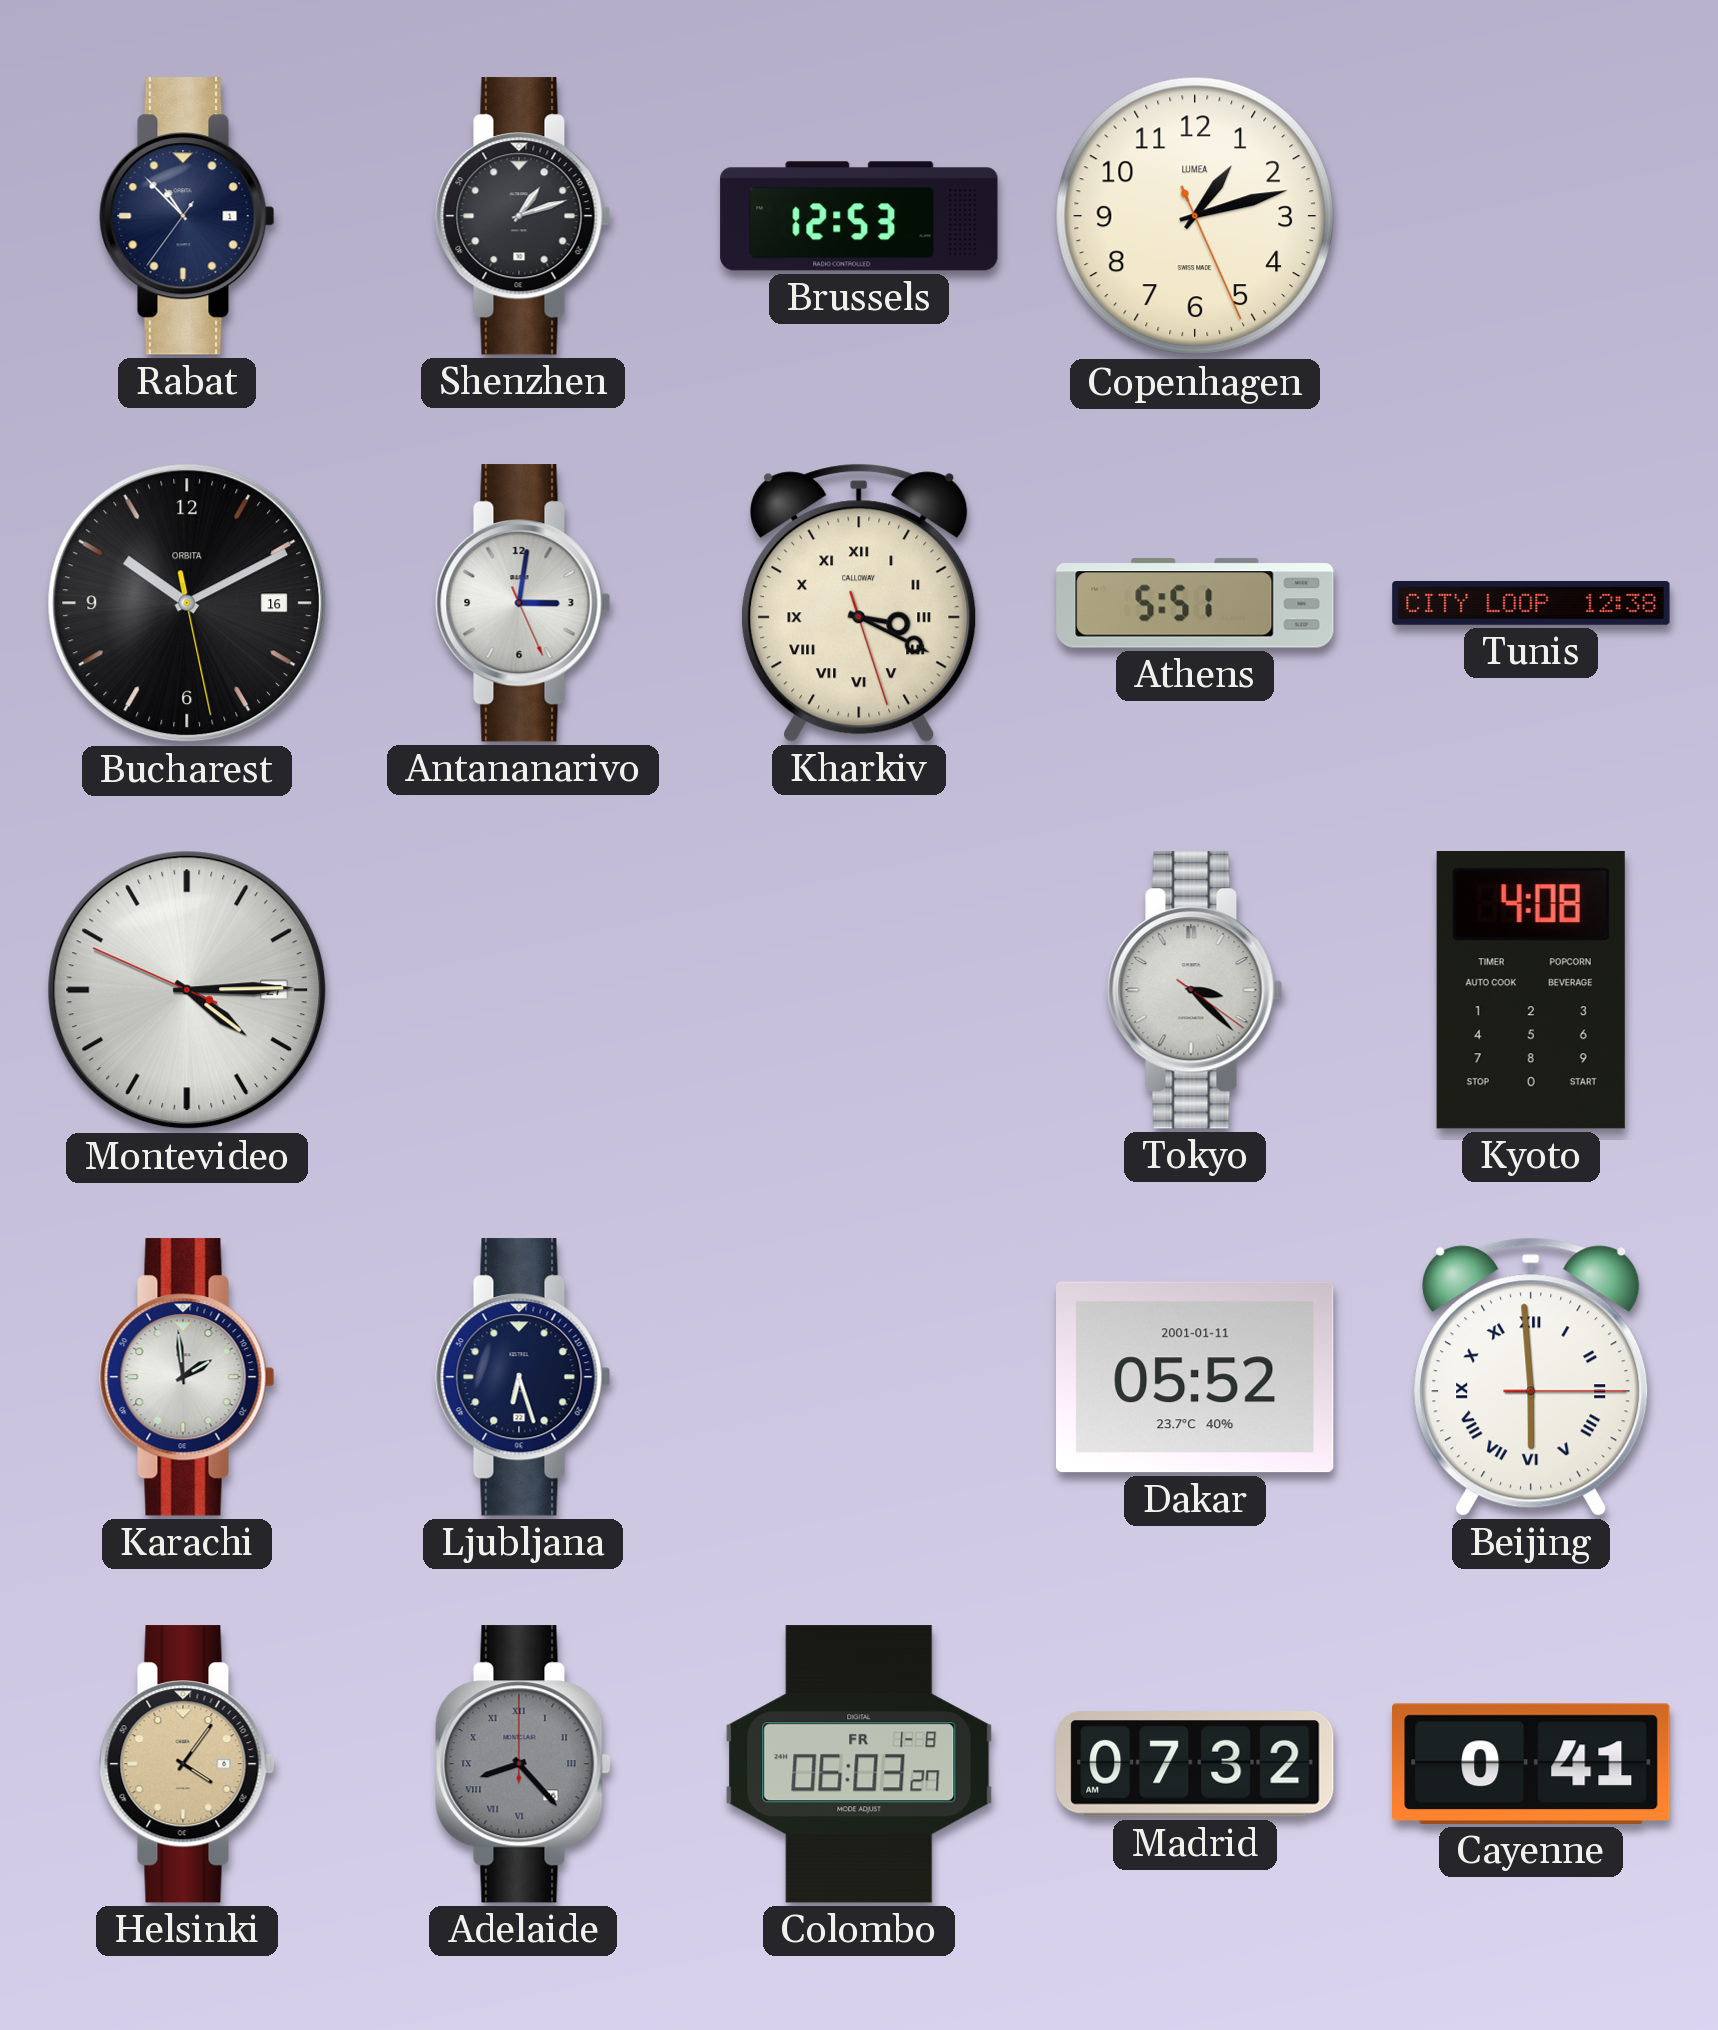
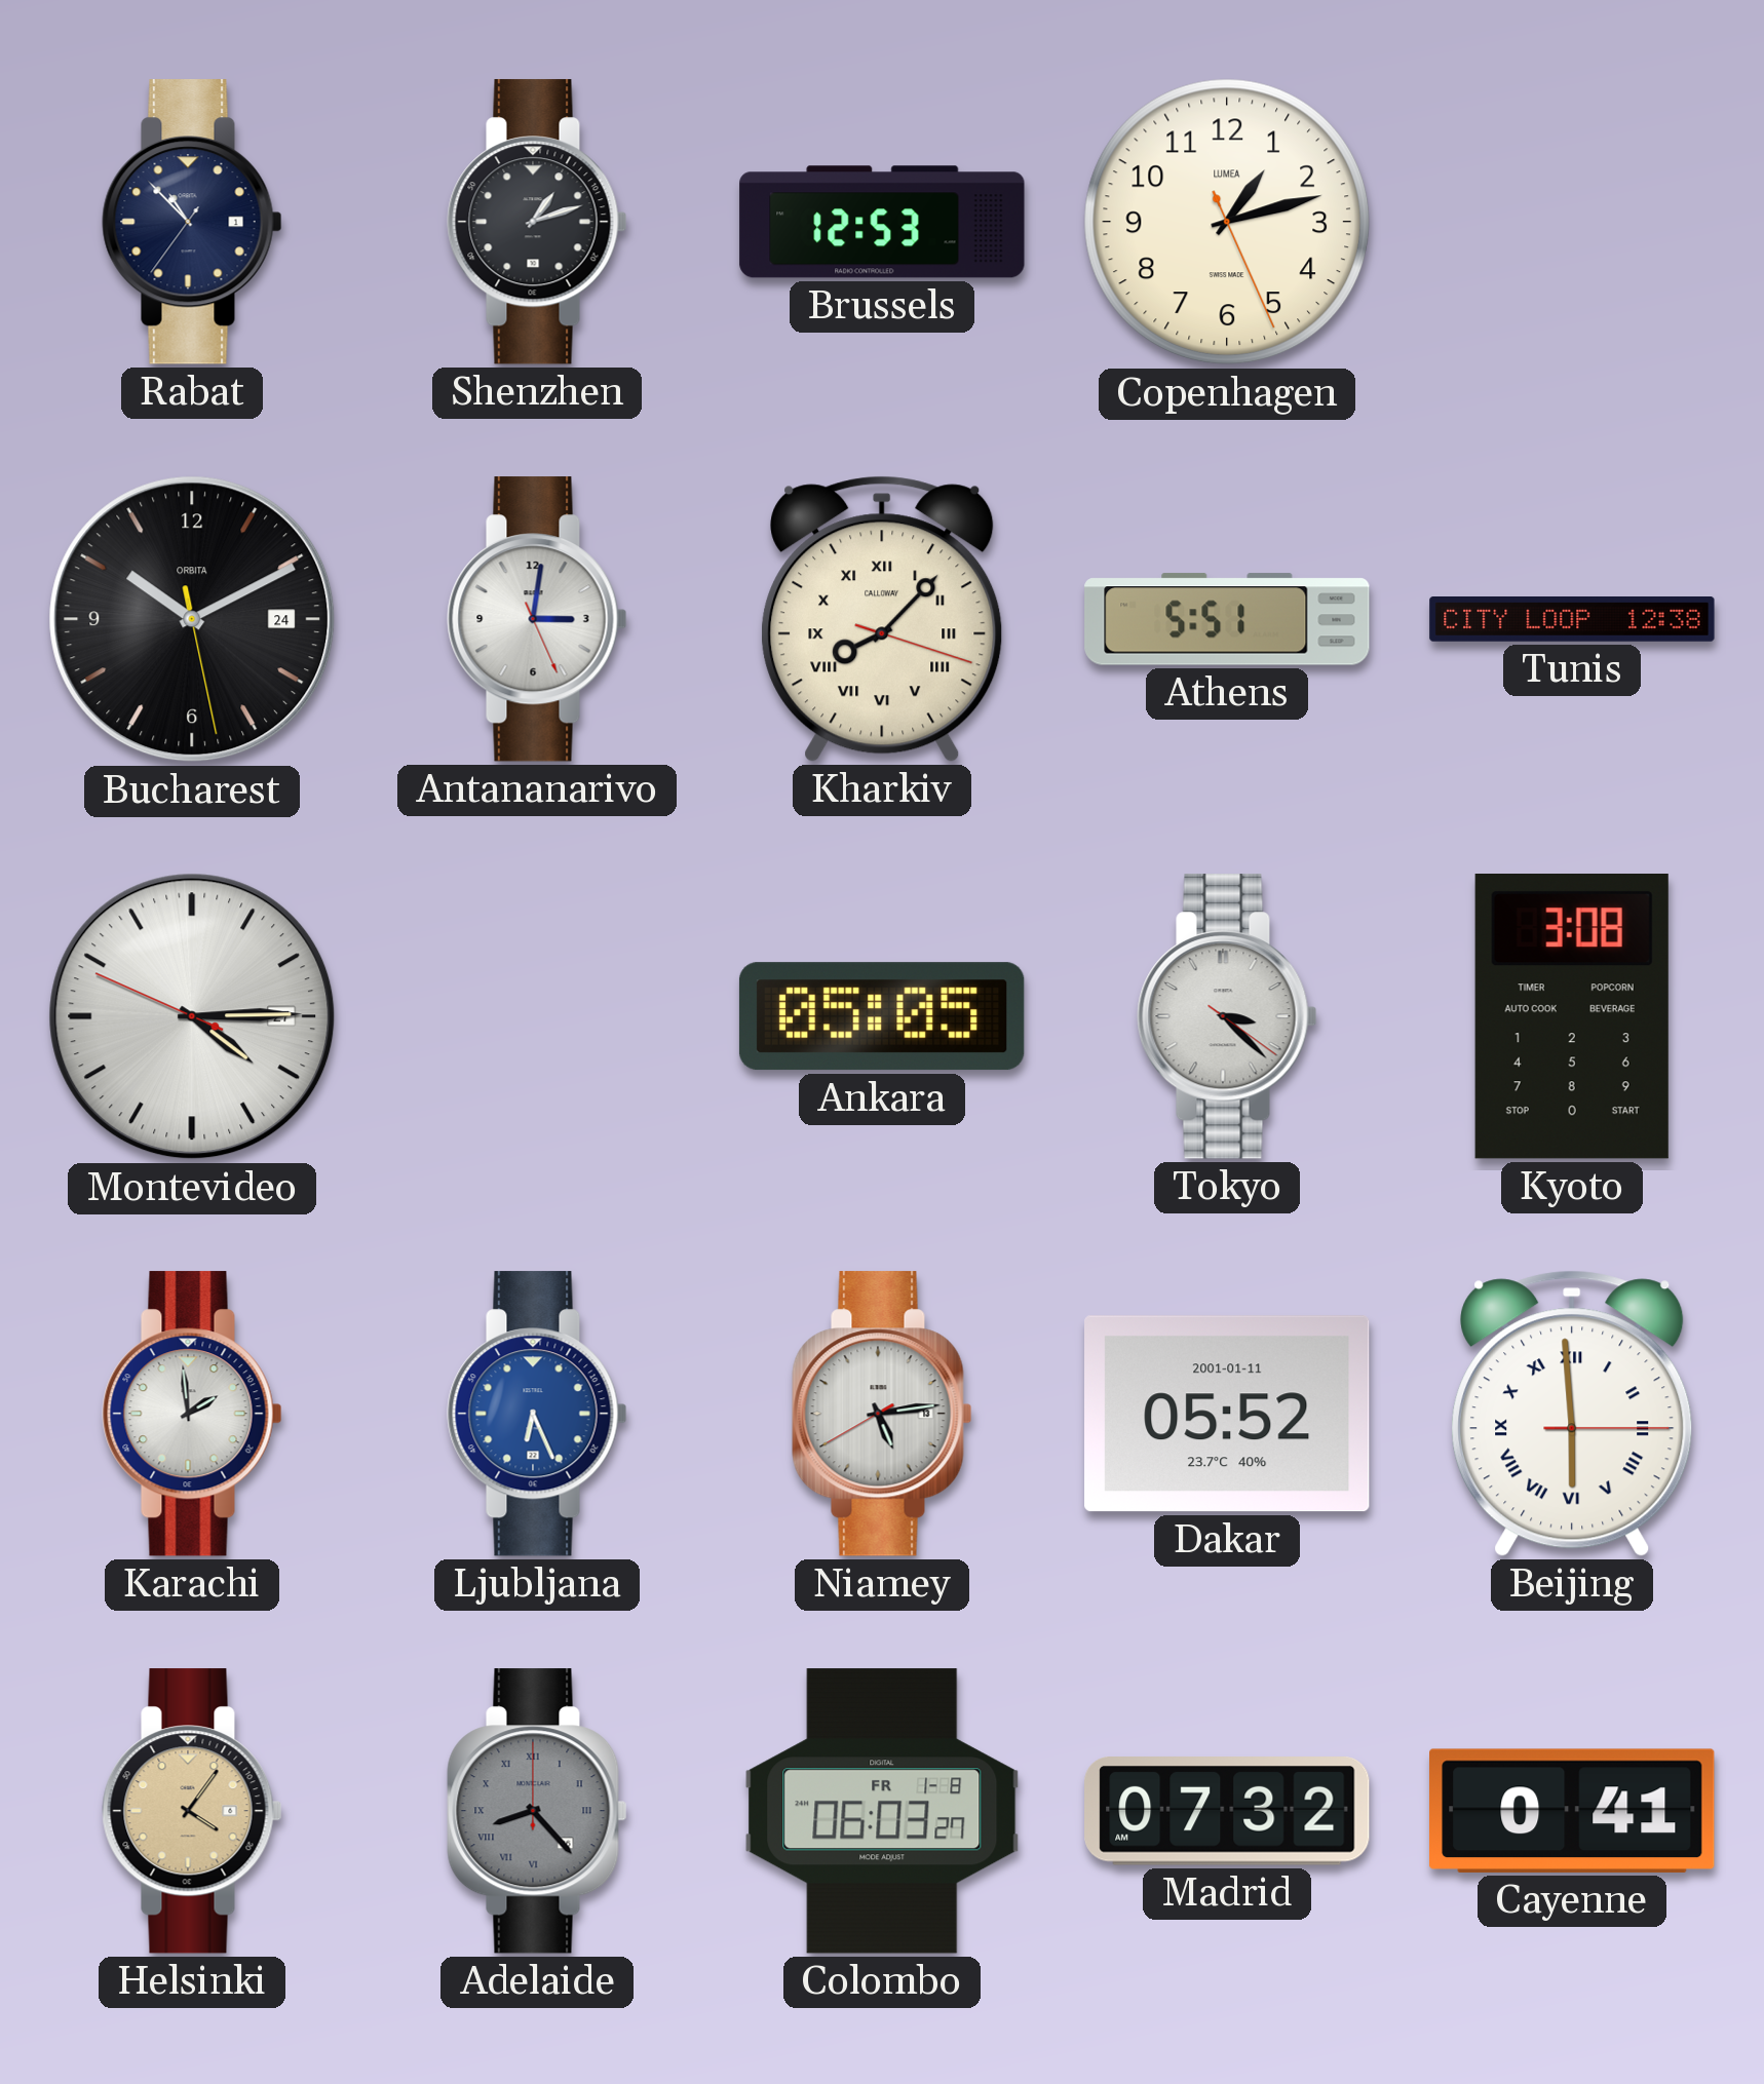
Bucharest date: 16 -> 24 (192, 619)
Kharkiv: 3:19 -> 8:07 (882, 619)
Ankara: none -> 05:05 (882, 1016)
Kyoto: 4:08 -> 3:08 (1572, 1017)
Ljubljana: 6:27 -> 6:26 (537, 1414)
Ljubljana dial: navy -> blue (537, 1414)
Niamey: none -> 5:13 (882, 1414)
